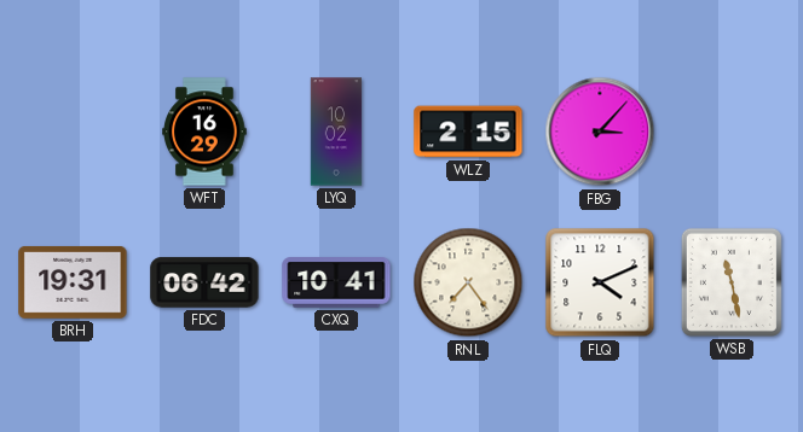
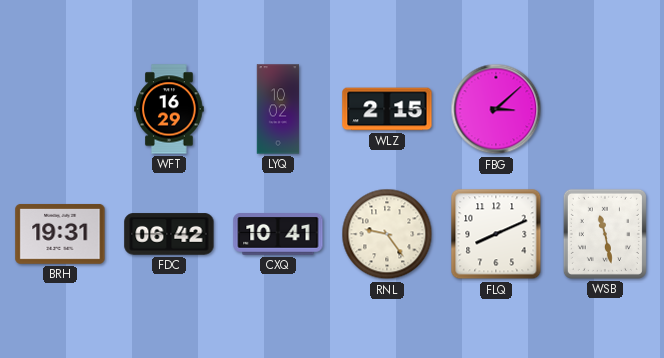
FBG: 3:07 -> 3:08 (496, 109)
RNL: 7:24 -> 9:24 (387, 234)
FLQ: 4:11 -> 8:11 (496, 234)
